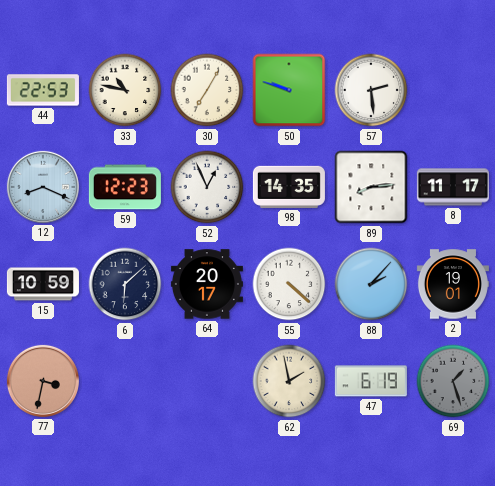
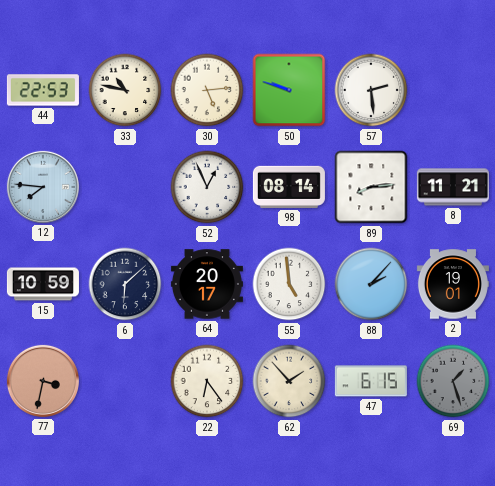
30: 7:05 -> 5:14 (207, 90)
12: 8:19 -> 7:46 (43, 187)
59: 12:23 -> none (125, 187)
98: 14:35 -> 08:14 (289, 187)
8: 11:17 -> 11:21 (453, 187)
55: 4:22 -> 4:59 (289, 284)
22: none -> 6:24 (207, 381)
62: 1:58 -> 1:53 (289, 381)
47: 6:19 -> 6:15 (371, 381)
